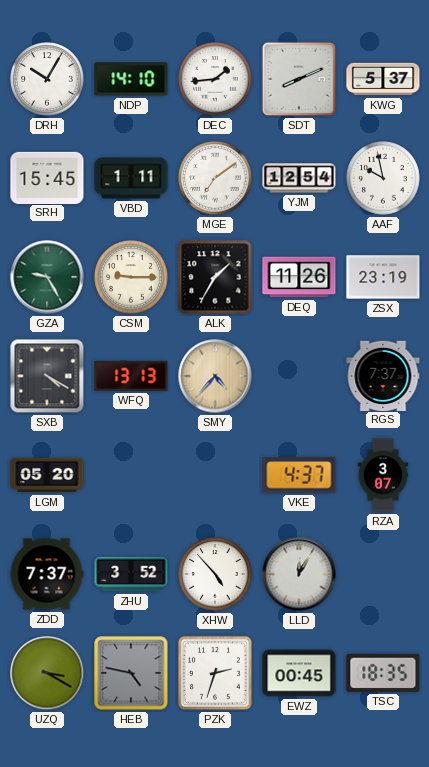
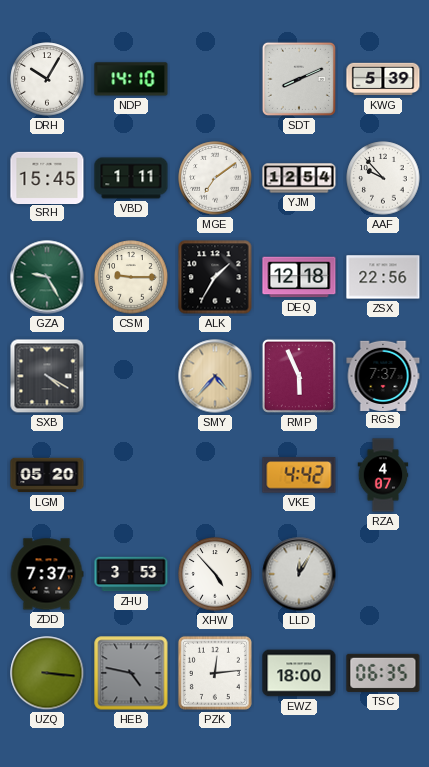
DEC: 1:44 -> none (215, 79)
KWG: 5:37 -> 5:39 (383, 79)
AAF: 9:58 -> 9:53 (383, 178)
DEQ: 11:26 -> 12:18 (299, 277)
ZSX: 23:19 -> 22:56 (383, 277)
WFQ: 13:13 -> none (131, 376)
RMP: none -> 5:56 (299, 376)
VKE: 4:37 -> 4:42 (299, 475)
RZA: 3:07 -> 4:07 (383, 475)
ZHU: 3:52 -> 3:53 (131, 574)
UZQ: 3:20 -> 3:16 (47, 673)
PZK: 2:33 -> 12:14 (215, 673)
EWZ: 00:45 -> 18:00 (299, 673)
TSC: 18:35 -> 06:35 (383, 673)
